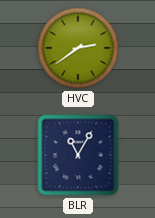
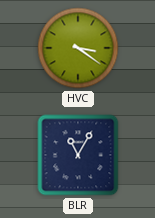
HVC: 2:39 -> 3:21 (78, 48)
